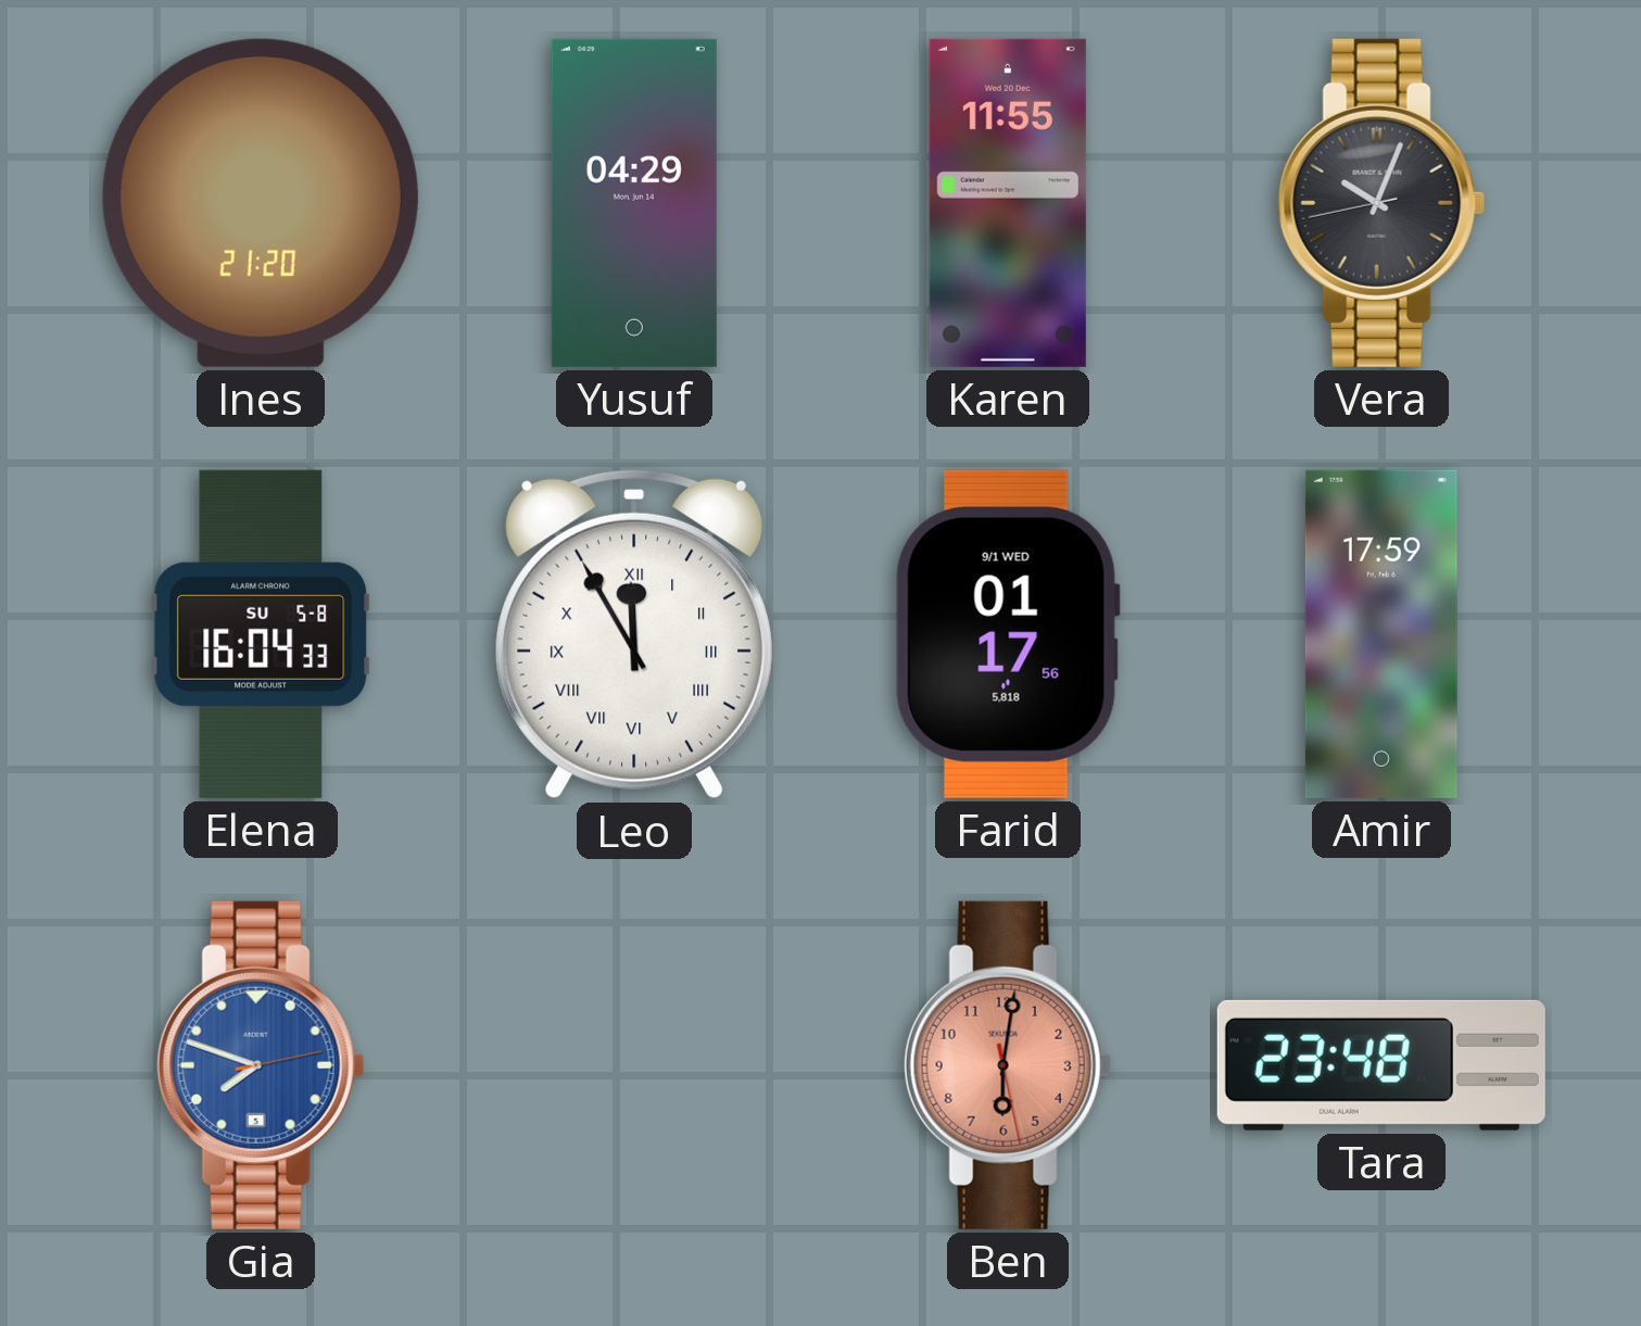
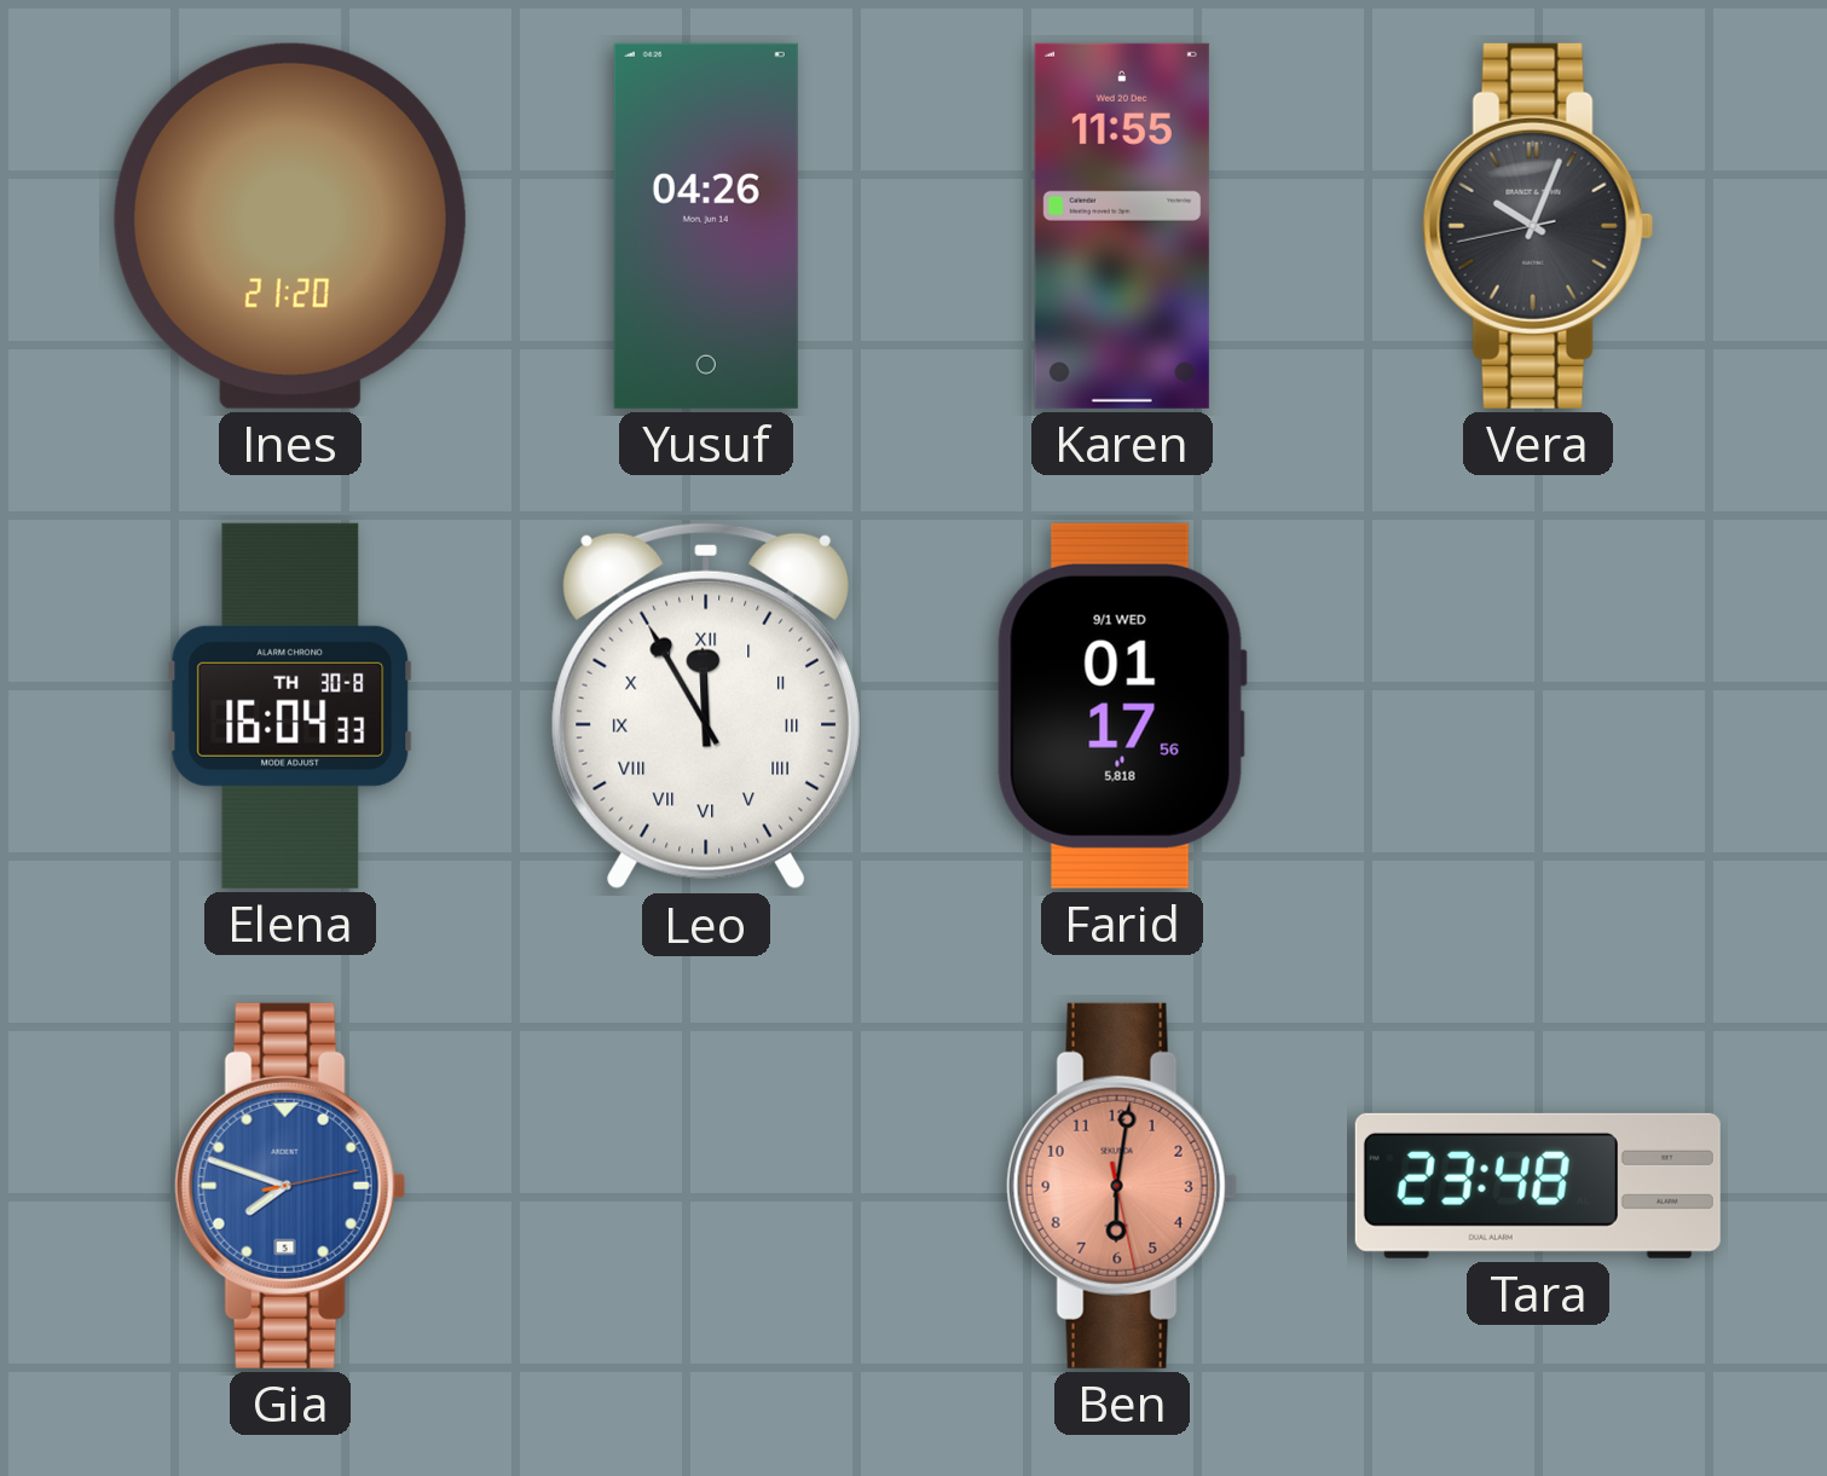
Yusuf: 04:29 -> 04:26 (706, 226)
Elena date: SU 5-8 -> TH 30-8 (290, 706)
Amir: 17:59 -> none (1381, 634)
